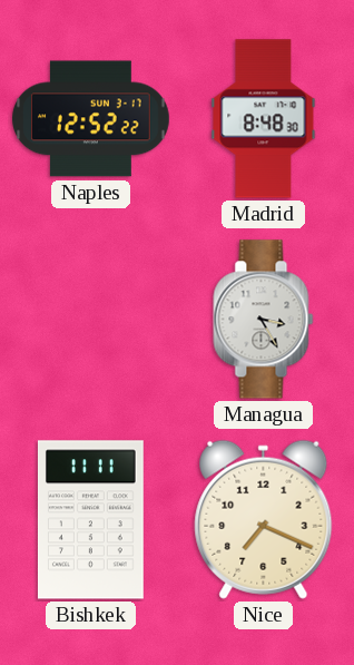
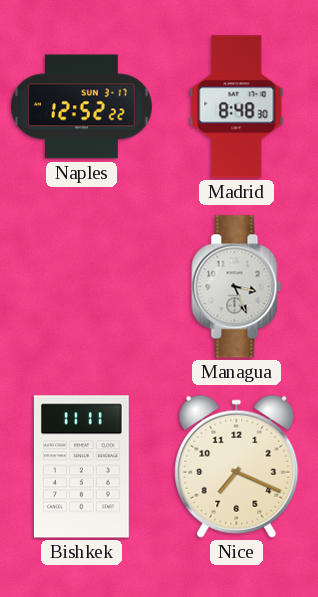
Managua: 3:25 -> 3:26 (237, 287)
